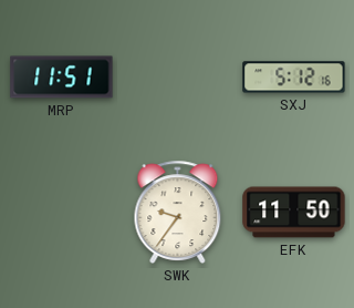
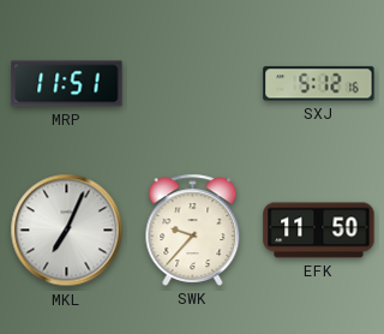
MKL: none -> 7:04 (67, 231)
SWK: 9:36 -> 9:37 (193, 229)
